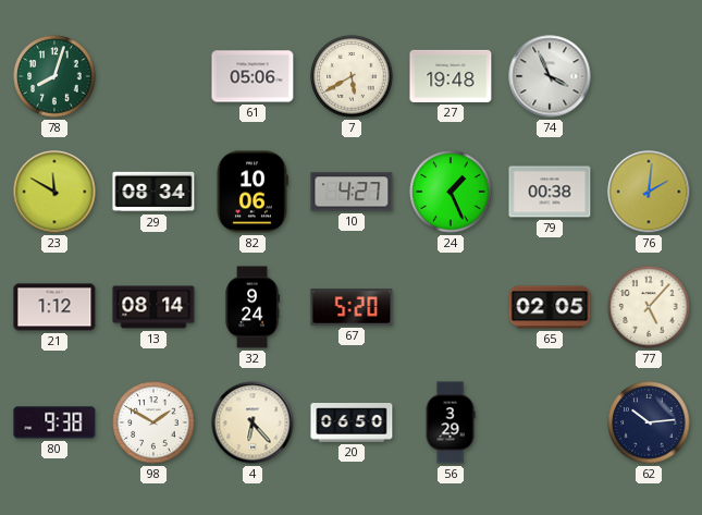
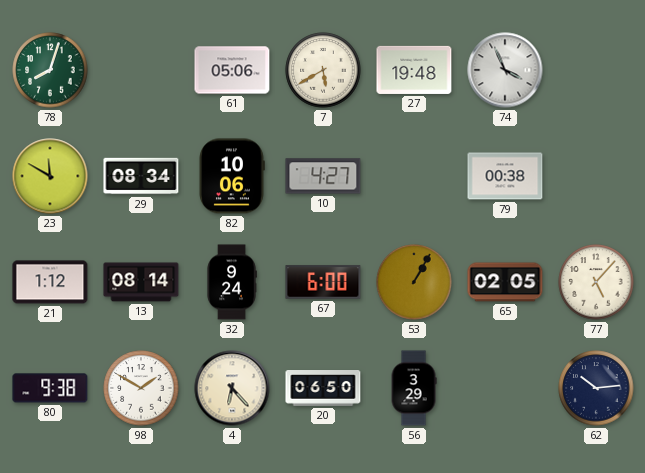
24: 1:26 -> none (451, 192)
76: 2:01 -> none (649, 192)
67: 5:20 -> 6:00 (323, 282)
53: none -> 1:05 (414, 282)
